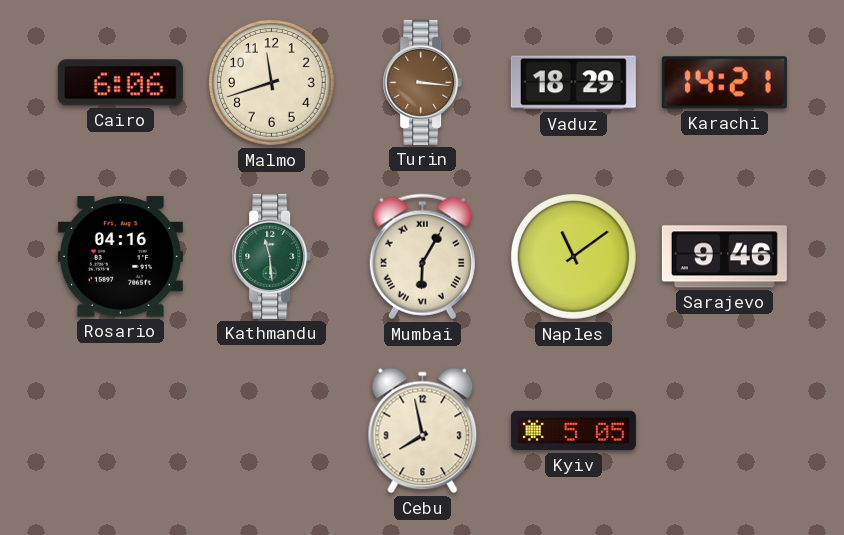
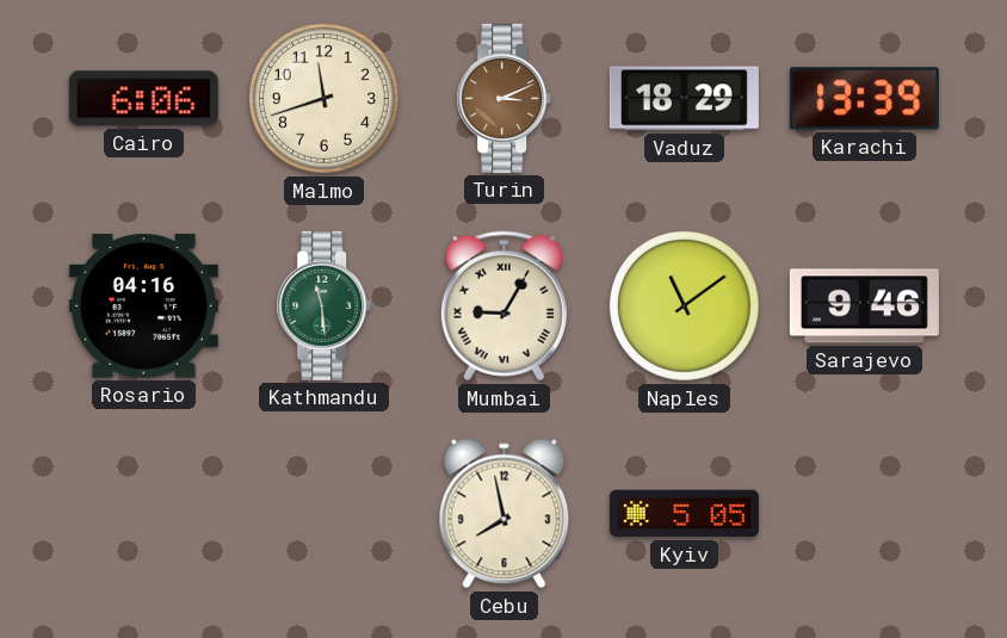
Turin: 3:16 -> 3:11 (505, 98)
Karachi: 14:21 -> 13:39 (864, 99)
Mumbai: 6:05 -> 9:05 (504, 306)
